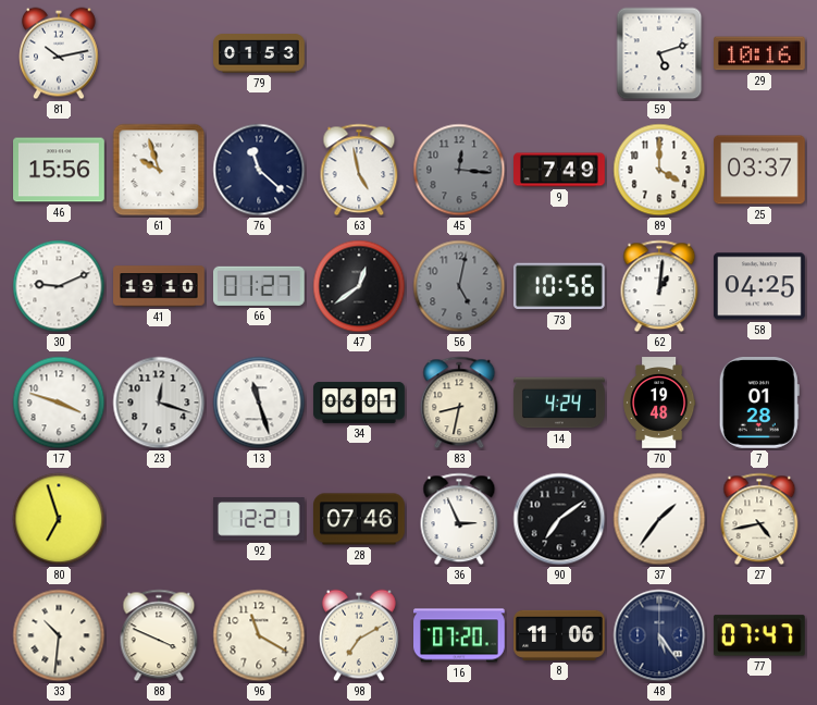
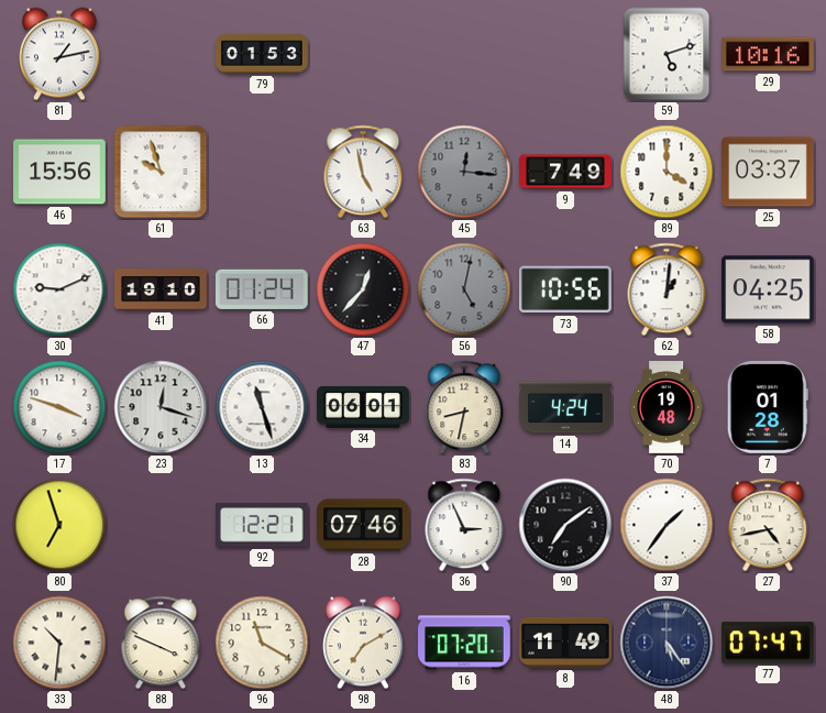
81: 10:13 -> 1:13 (60, 54)
76: 11:22 -> none (259, 170)
66: 01:27 -> 01:24 (262, 289)
47: 12:39 -> 12:37 (363, 289)
8: 11:06 -> 11:49 (565, 643)
